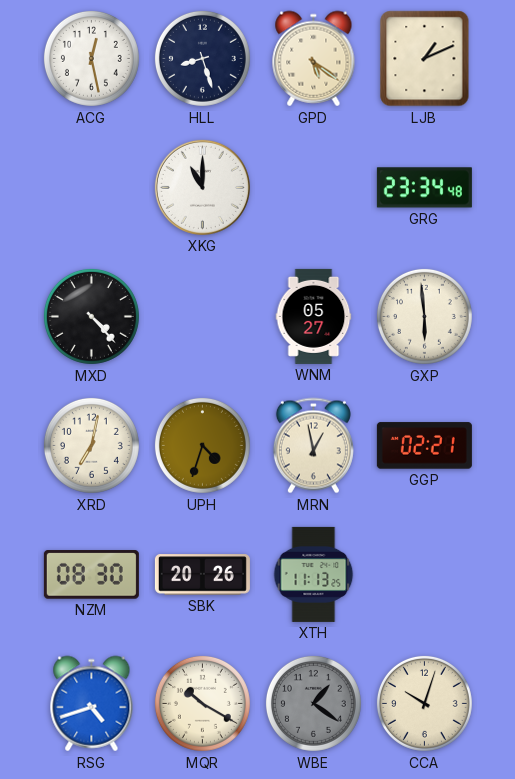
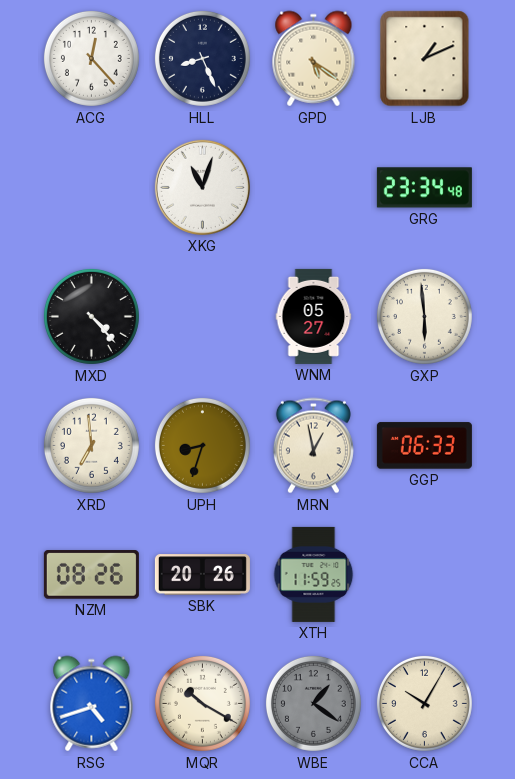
ACG: 12:28 -> 12:23 (91, 58)
HLL: 8:27 -> 8:26 (202, 58)
XKG: 11:00 -> 11:03 (202, 187)
XRD: 7:02 -> 6:59 (91, 445)
UPH: 4:33 -> 8:33 (202, 445)
GGP: 02:21 -> 06:33 (424, 446)
NZM: 08:30 -> 08:26 (91, 575)
XTH: 11:13 -> 11:59 (314, 574)
CCA: 10:03 -> 10:05 (424, 703)
